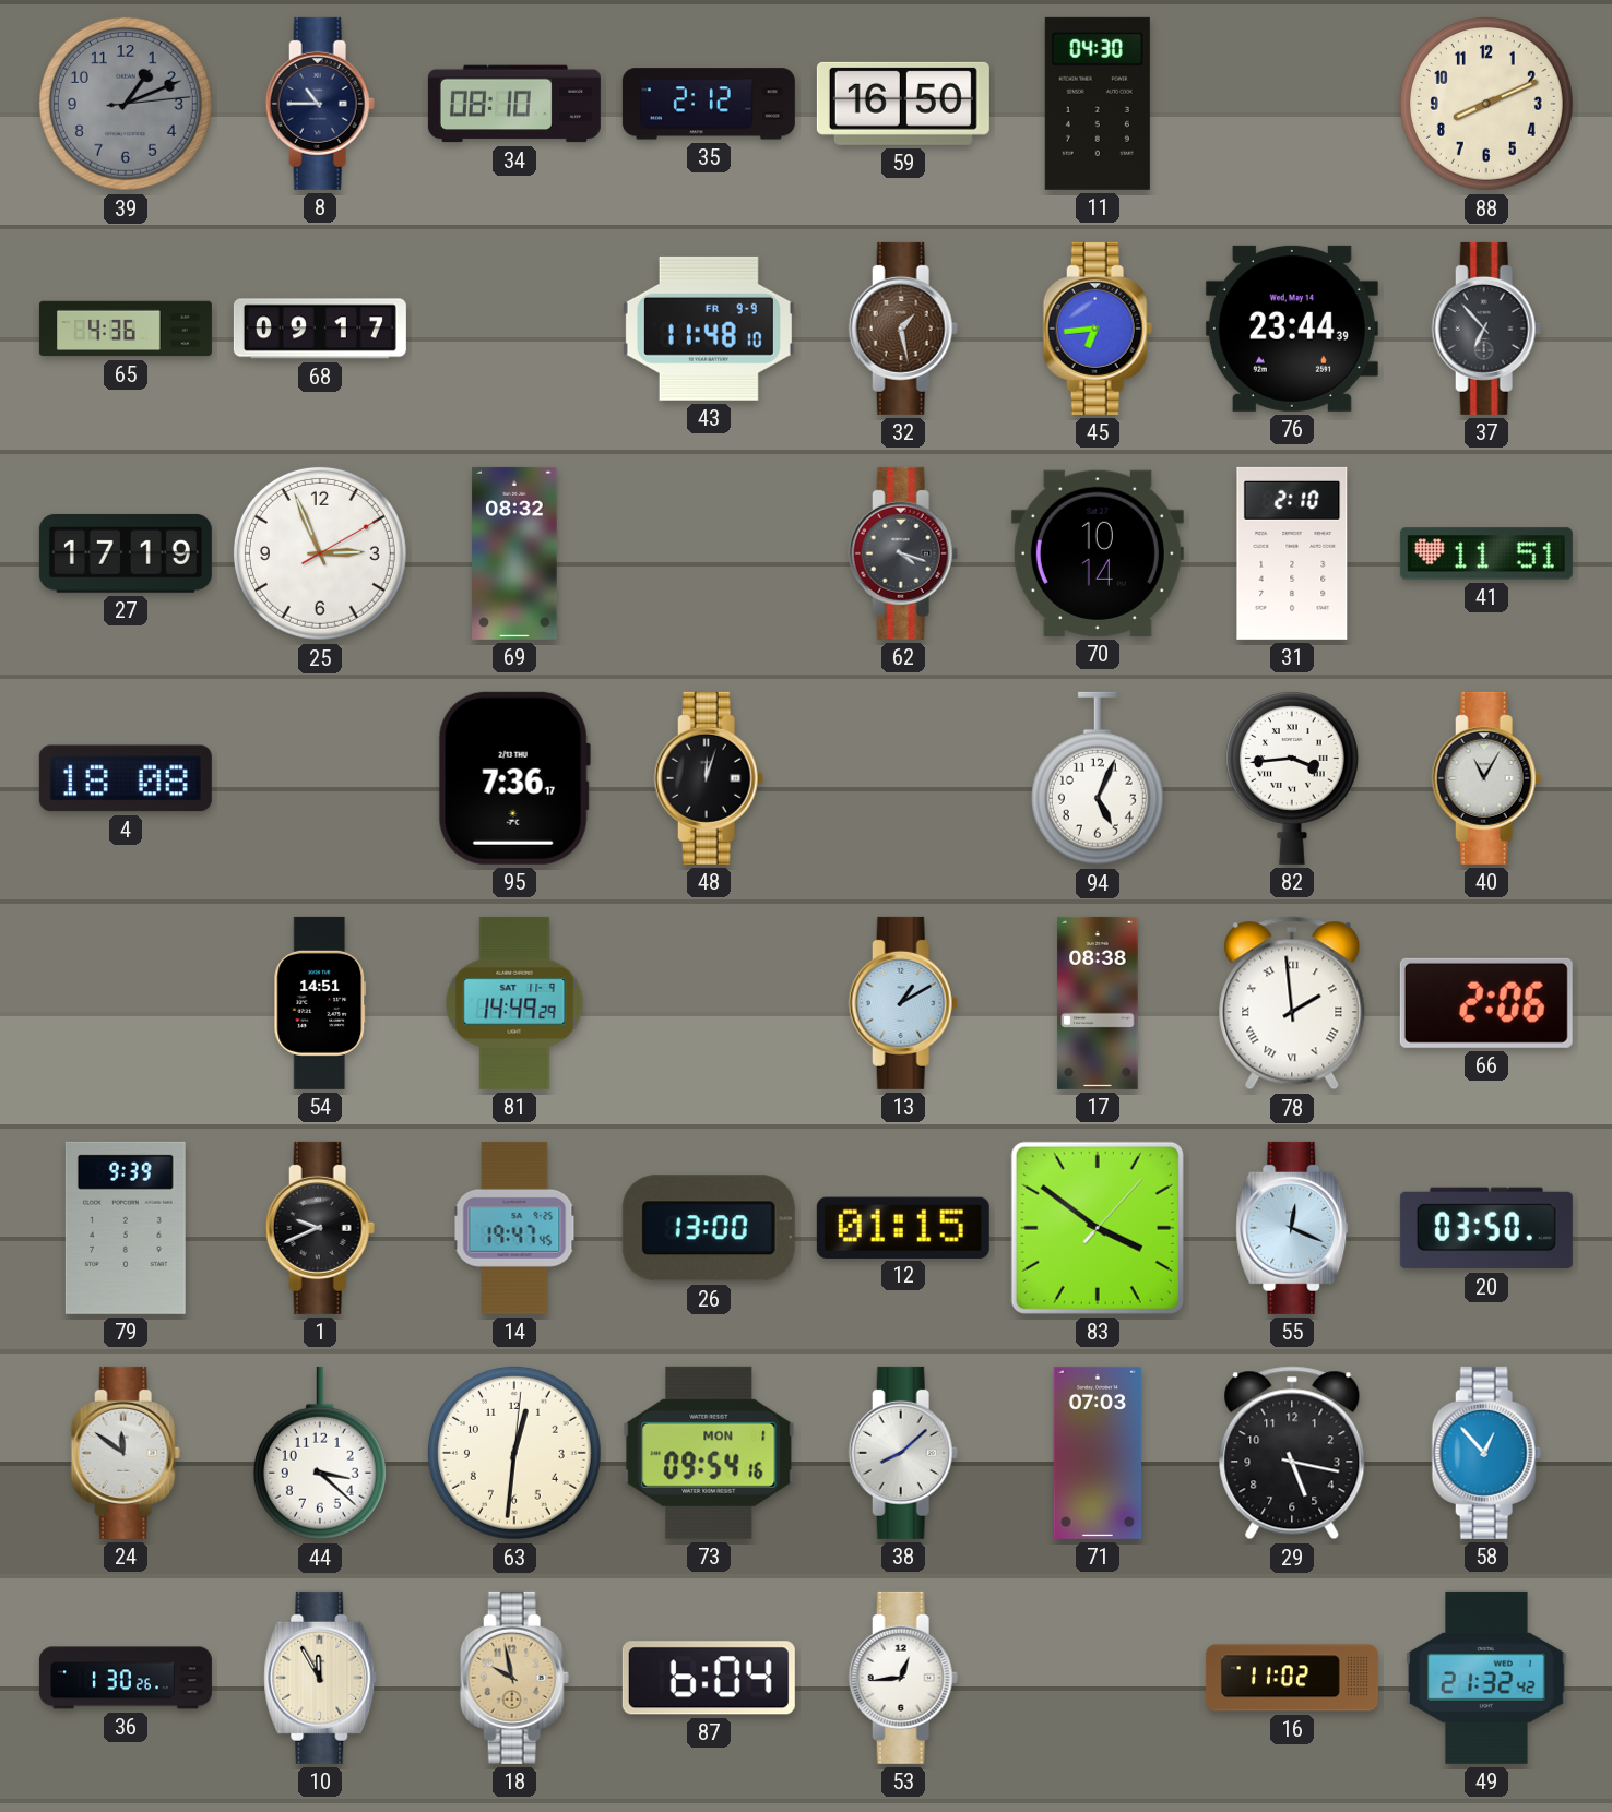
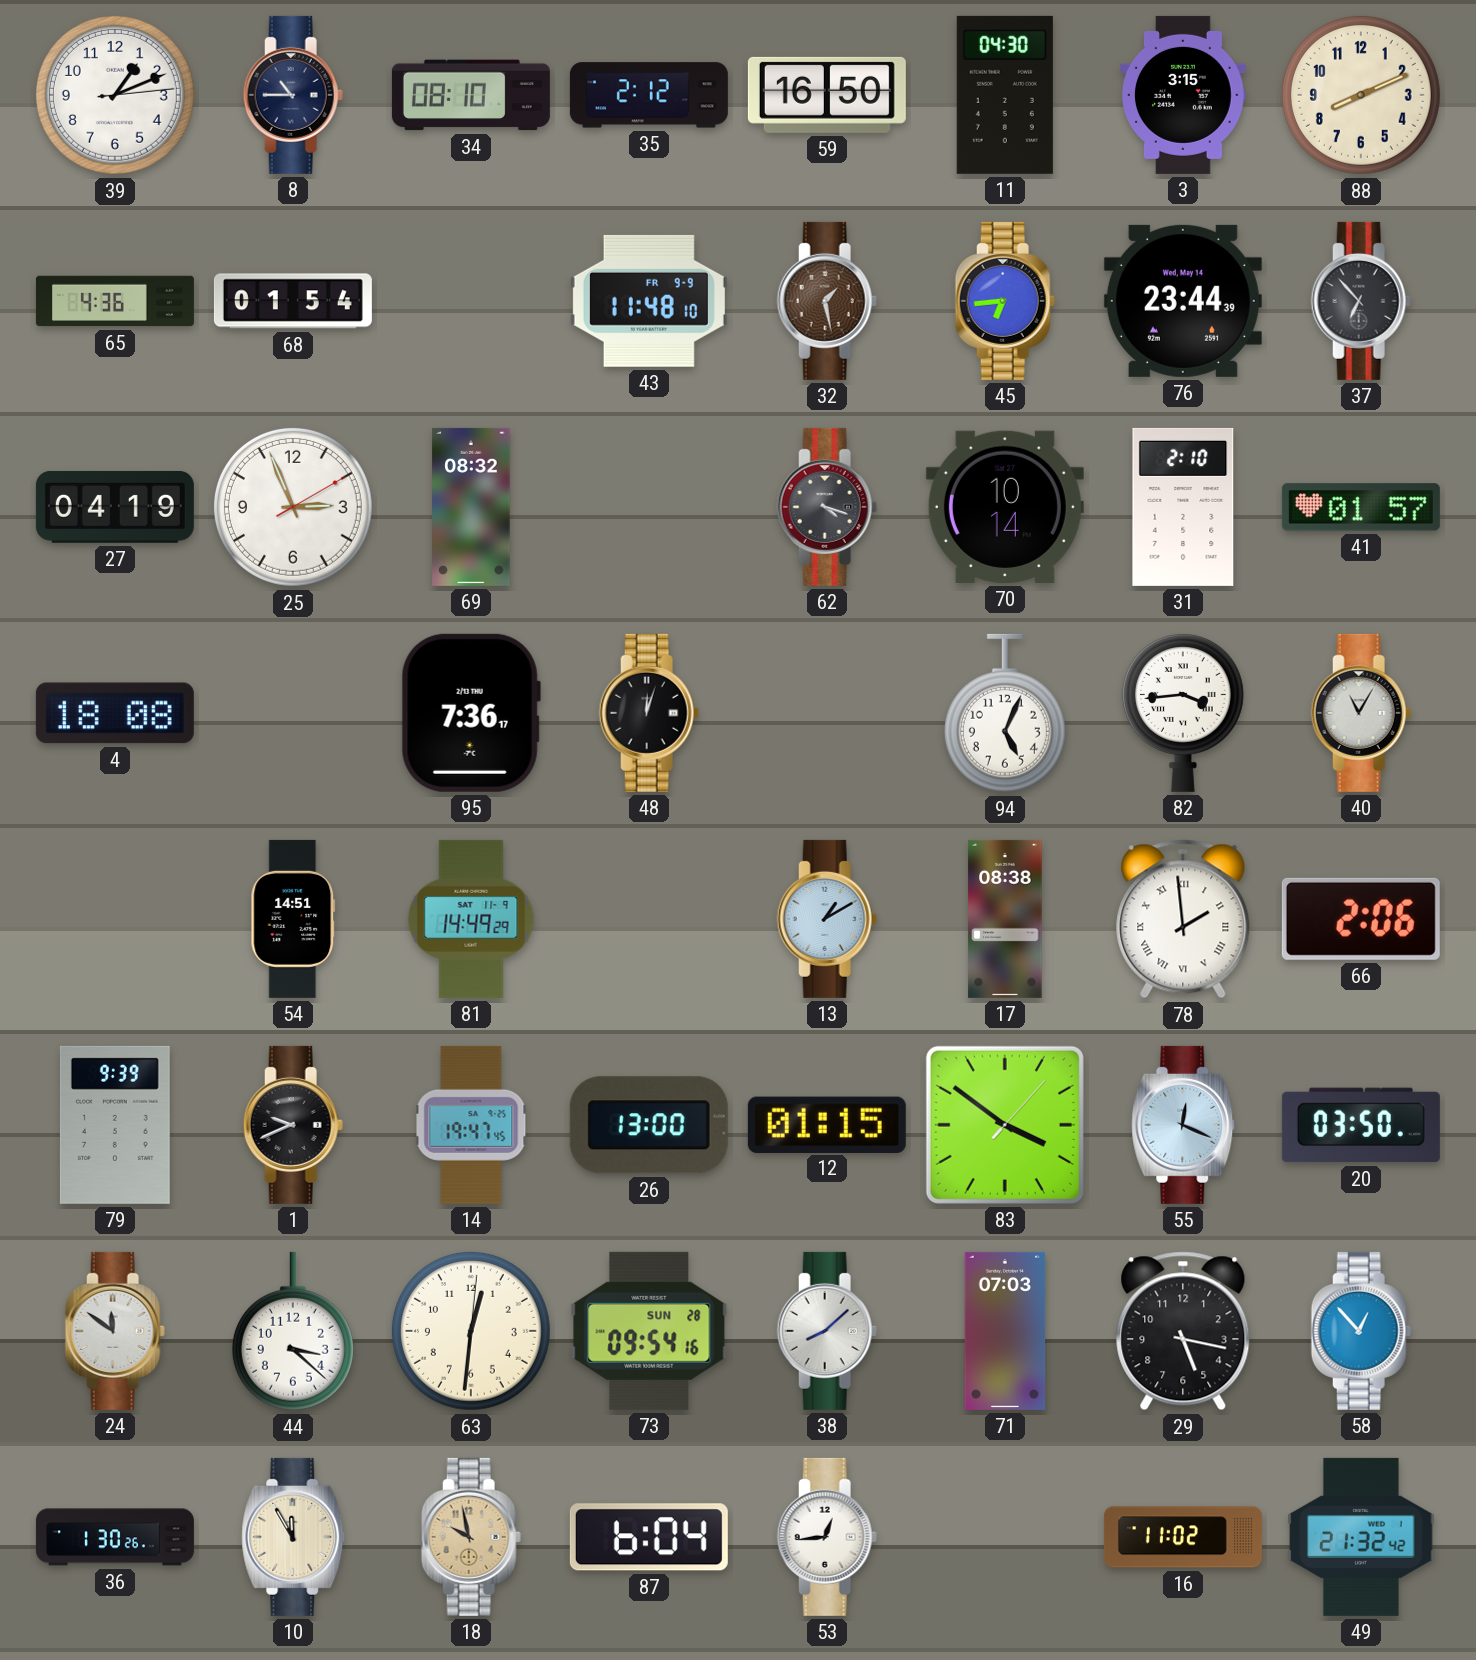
39 dial: grey -> white (115, 95)
3: none -> 3:15 (1183, 95)
68: 09:17 -> 01:54 (293, 301)
27: 17:19 -> 04:19 (115, 507)
41: 11:51 -> 01:57 (1361, 507)
73 date: MON 1 -> SUN 28 (649, 1331)
